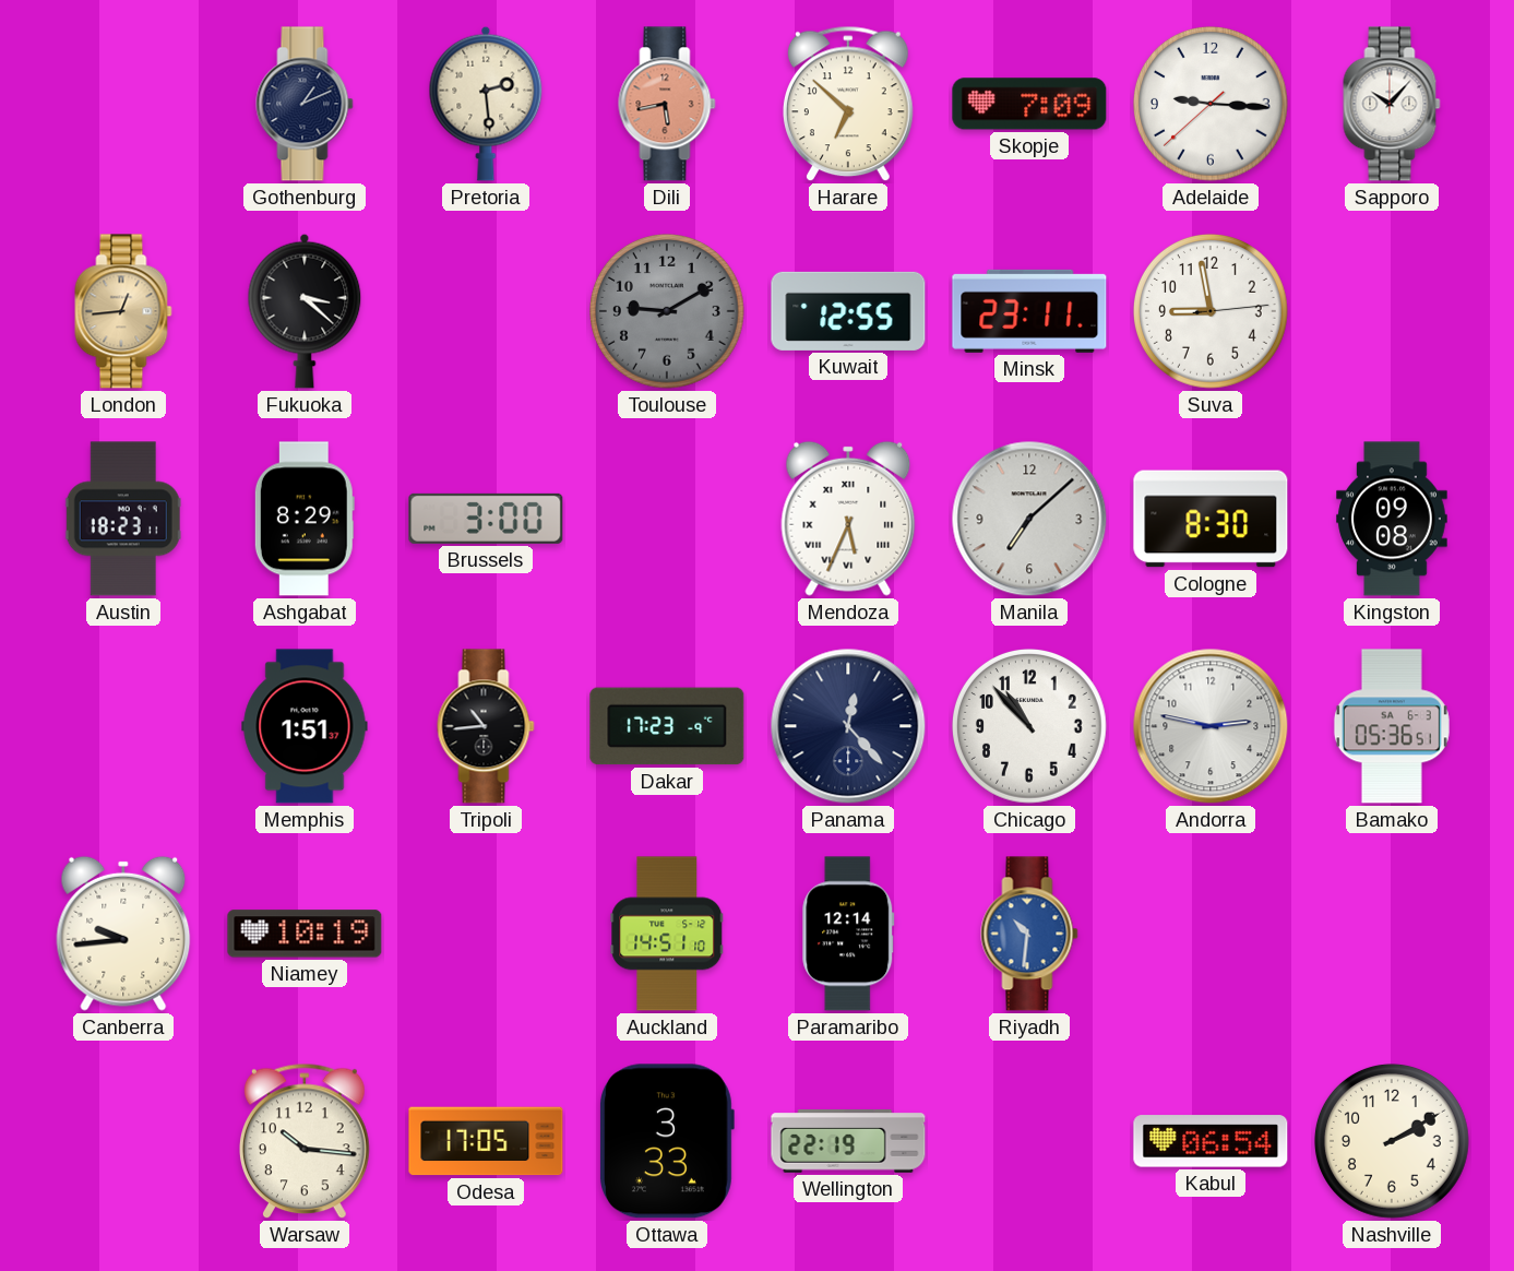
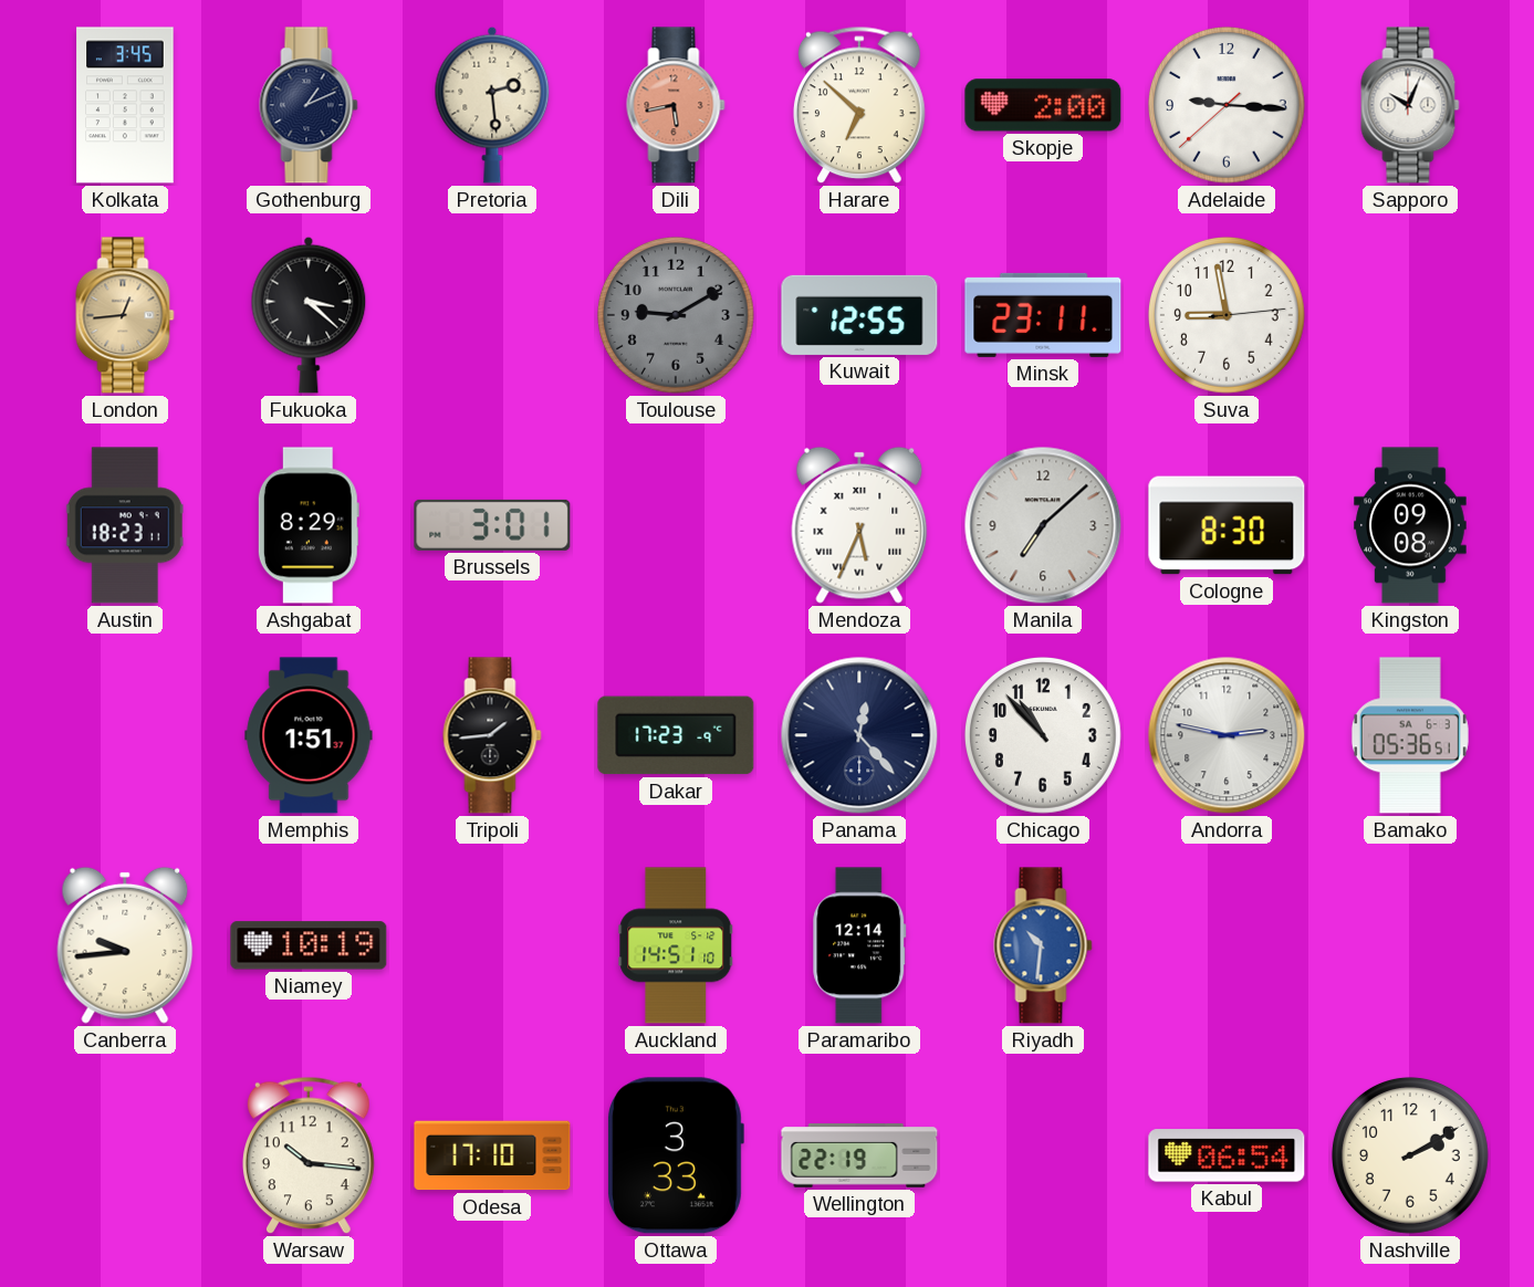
Kolkata: none -> 3:45 (125, 105)
Skopje: 7:09 -> 2:00 (1043, 105)
Sapporo: 10:07 -> 10:04 (1410, 105)
Brussels: 3:00 -> 3:01 (492, 525)
Tripoli: 10:44 -> 1:44 (492, 735)
Odesa: 17:05 -> 17:10 (492, 1155)
